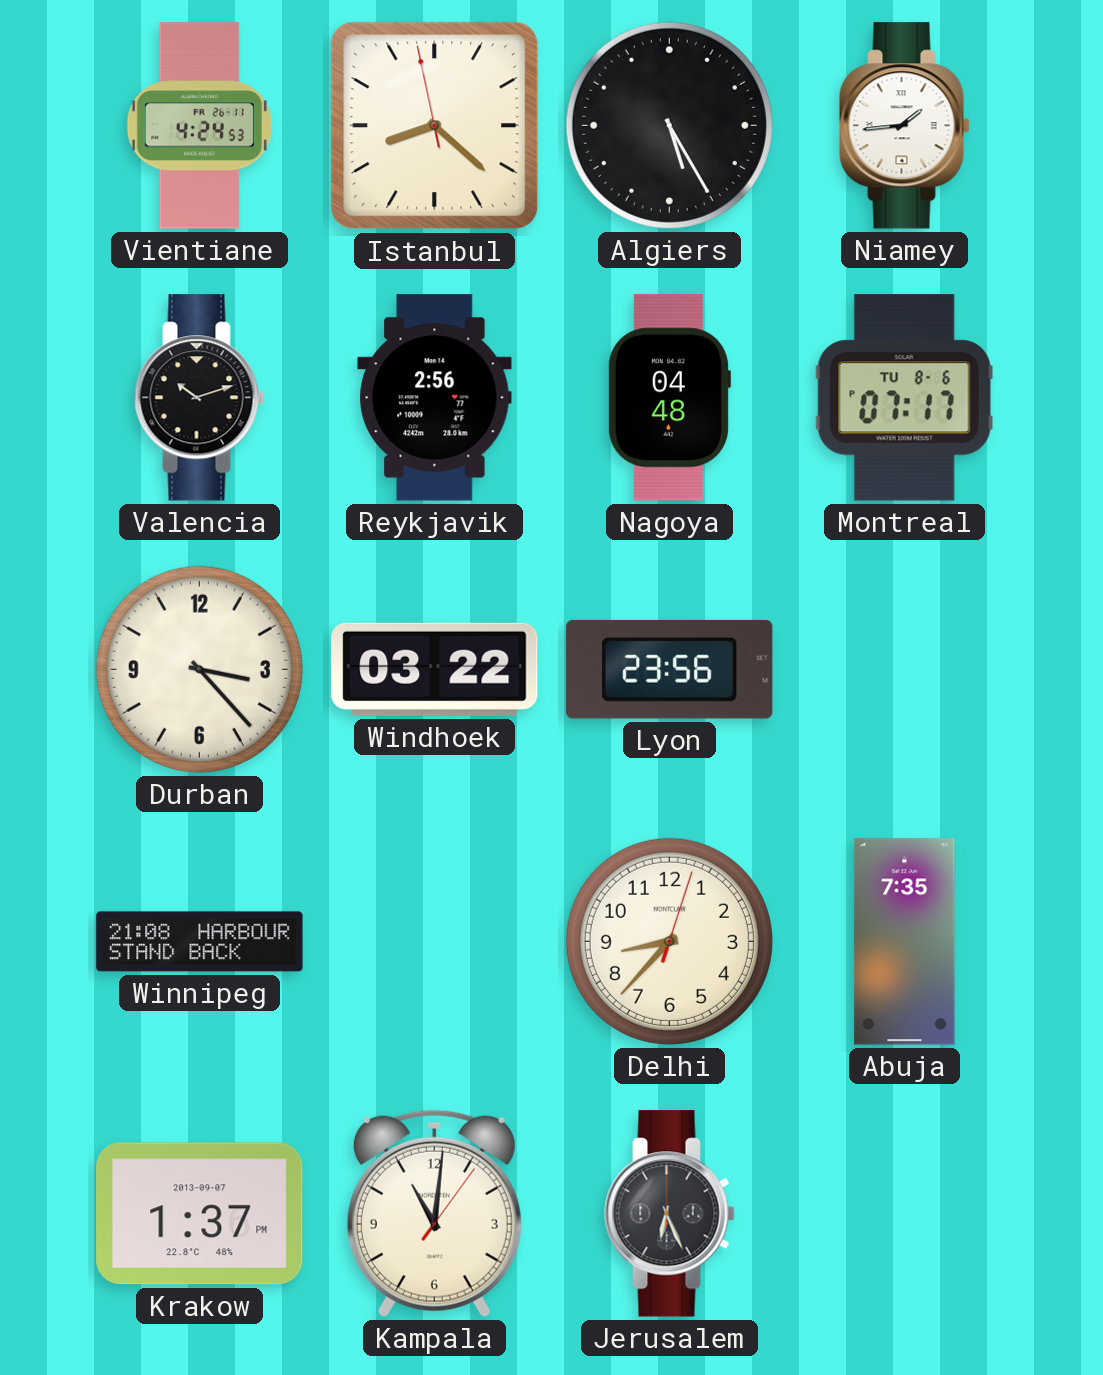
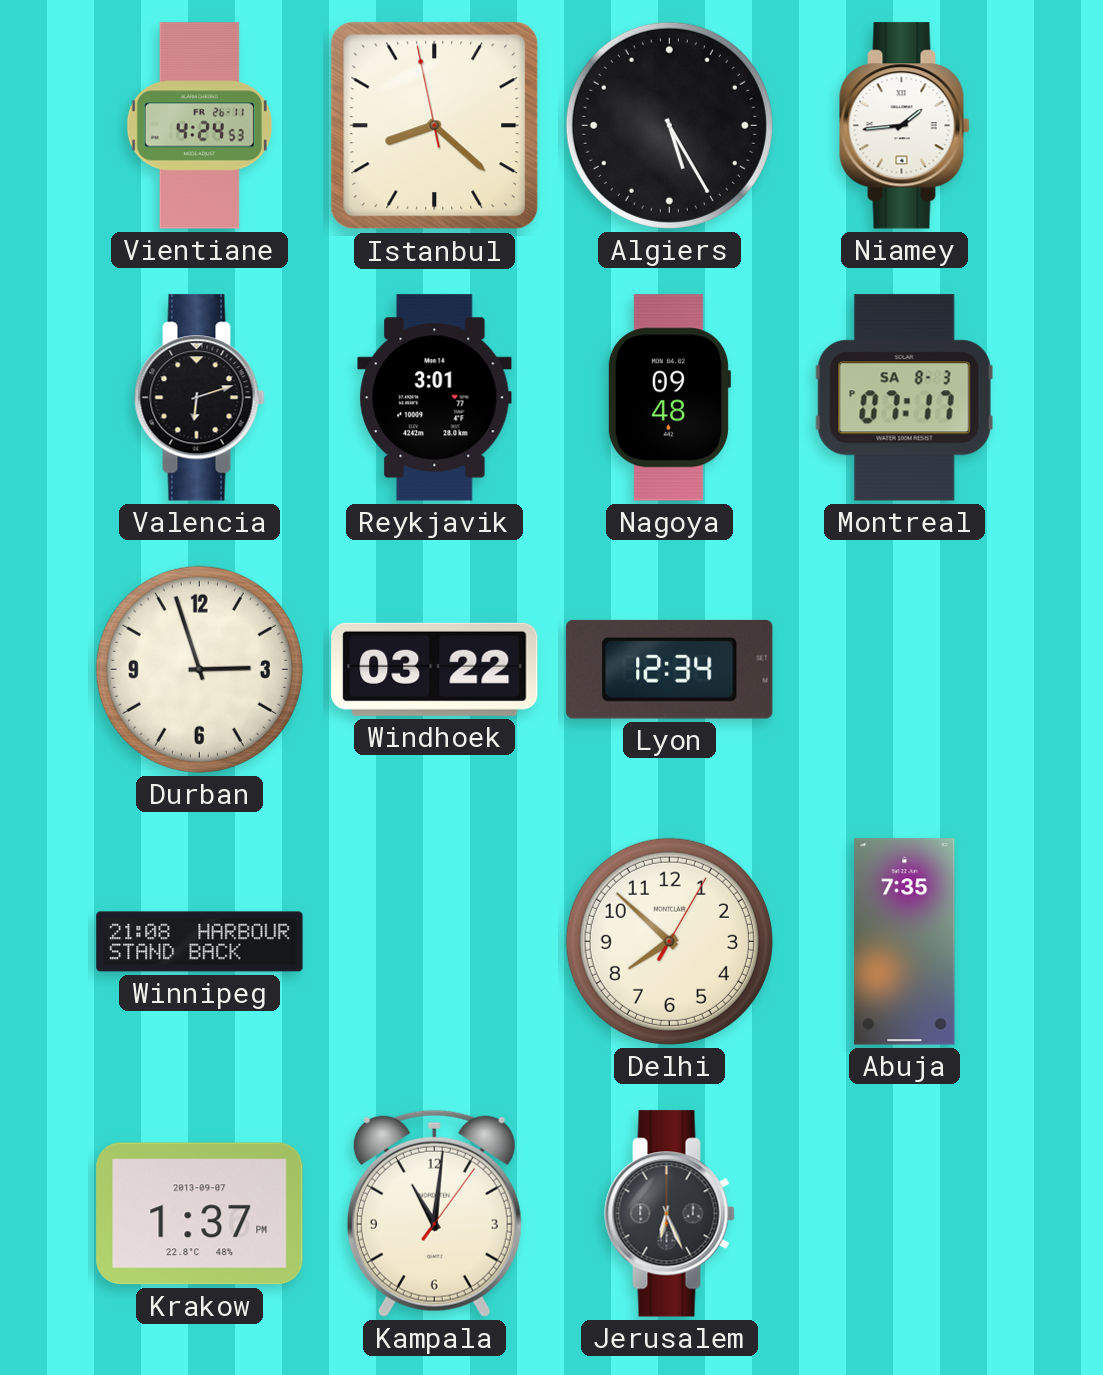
Valencia: 10:12 -> 6:12 (200, 398)
Reykjavik: 2:56 -> 3:01 (435, 398)
Nagoya: 04:48 -> 09:48 (669, 398)
Montreal date: TU 8-6 -> SA 8-3 (904, 398)
Durban: 3:23 -> 2:57 (199, 669)
Lyon: 23:56 -> 12:34 (670, 669)
Delhi: 8:37 -> 7:52 (669, 941)
